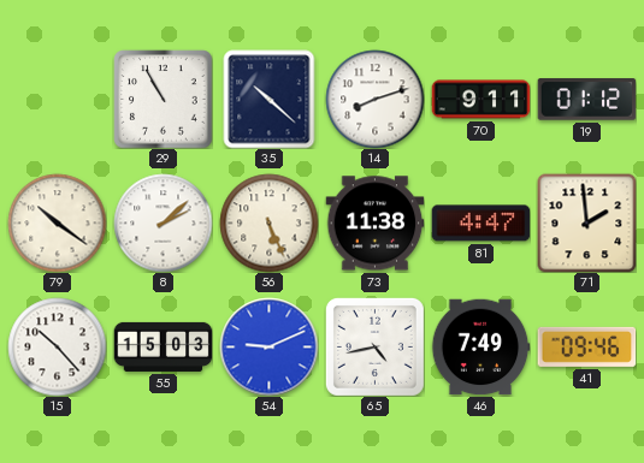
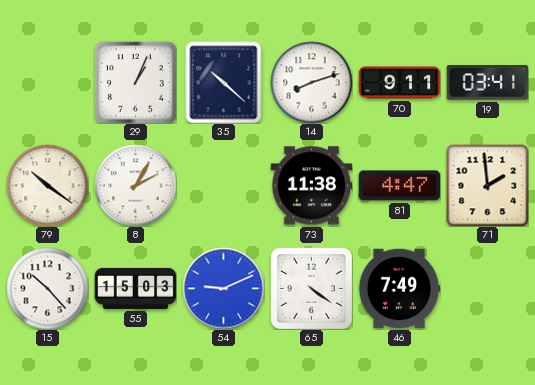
29: 10:55 -> 1:04 (135, 82)
19: 01:12 -> 03:41 (487, 83)
8: 2:08 -> 2:05 (135, 185)
56: 5:26 -> none (268, 222)
65: 4:43 -> 4:21 (311, 288)
41: 09:46 -> none (586, 346)
